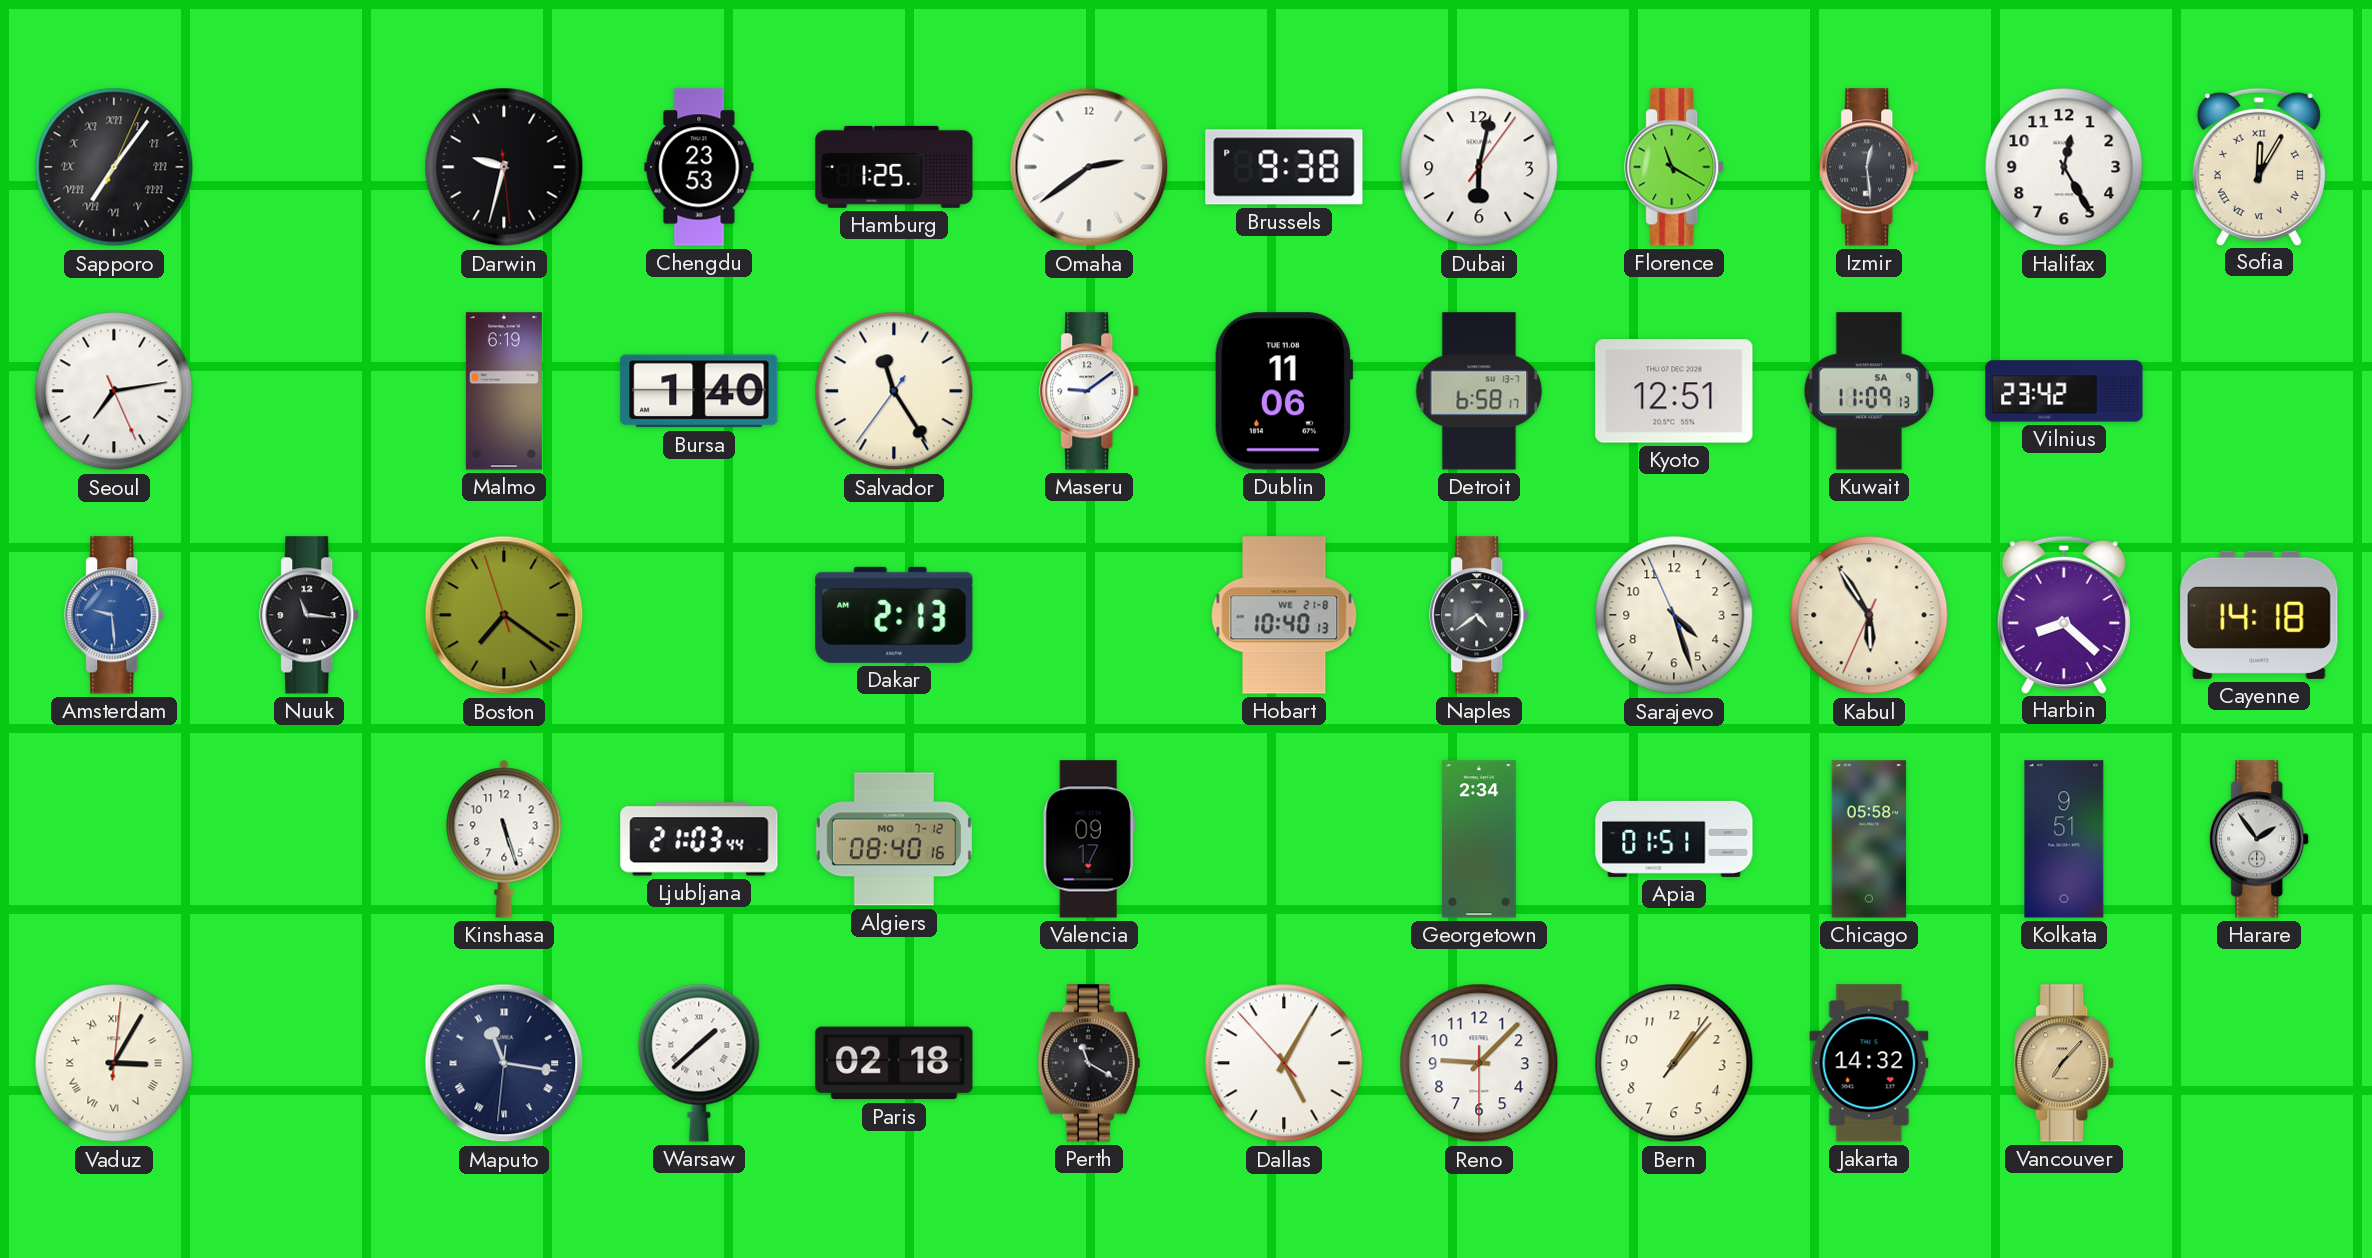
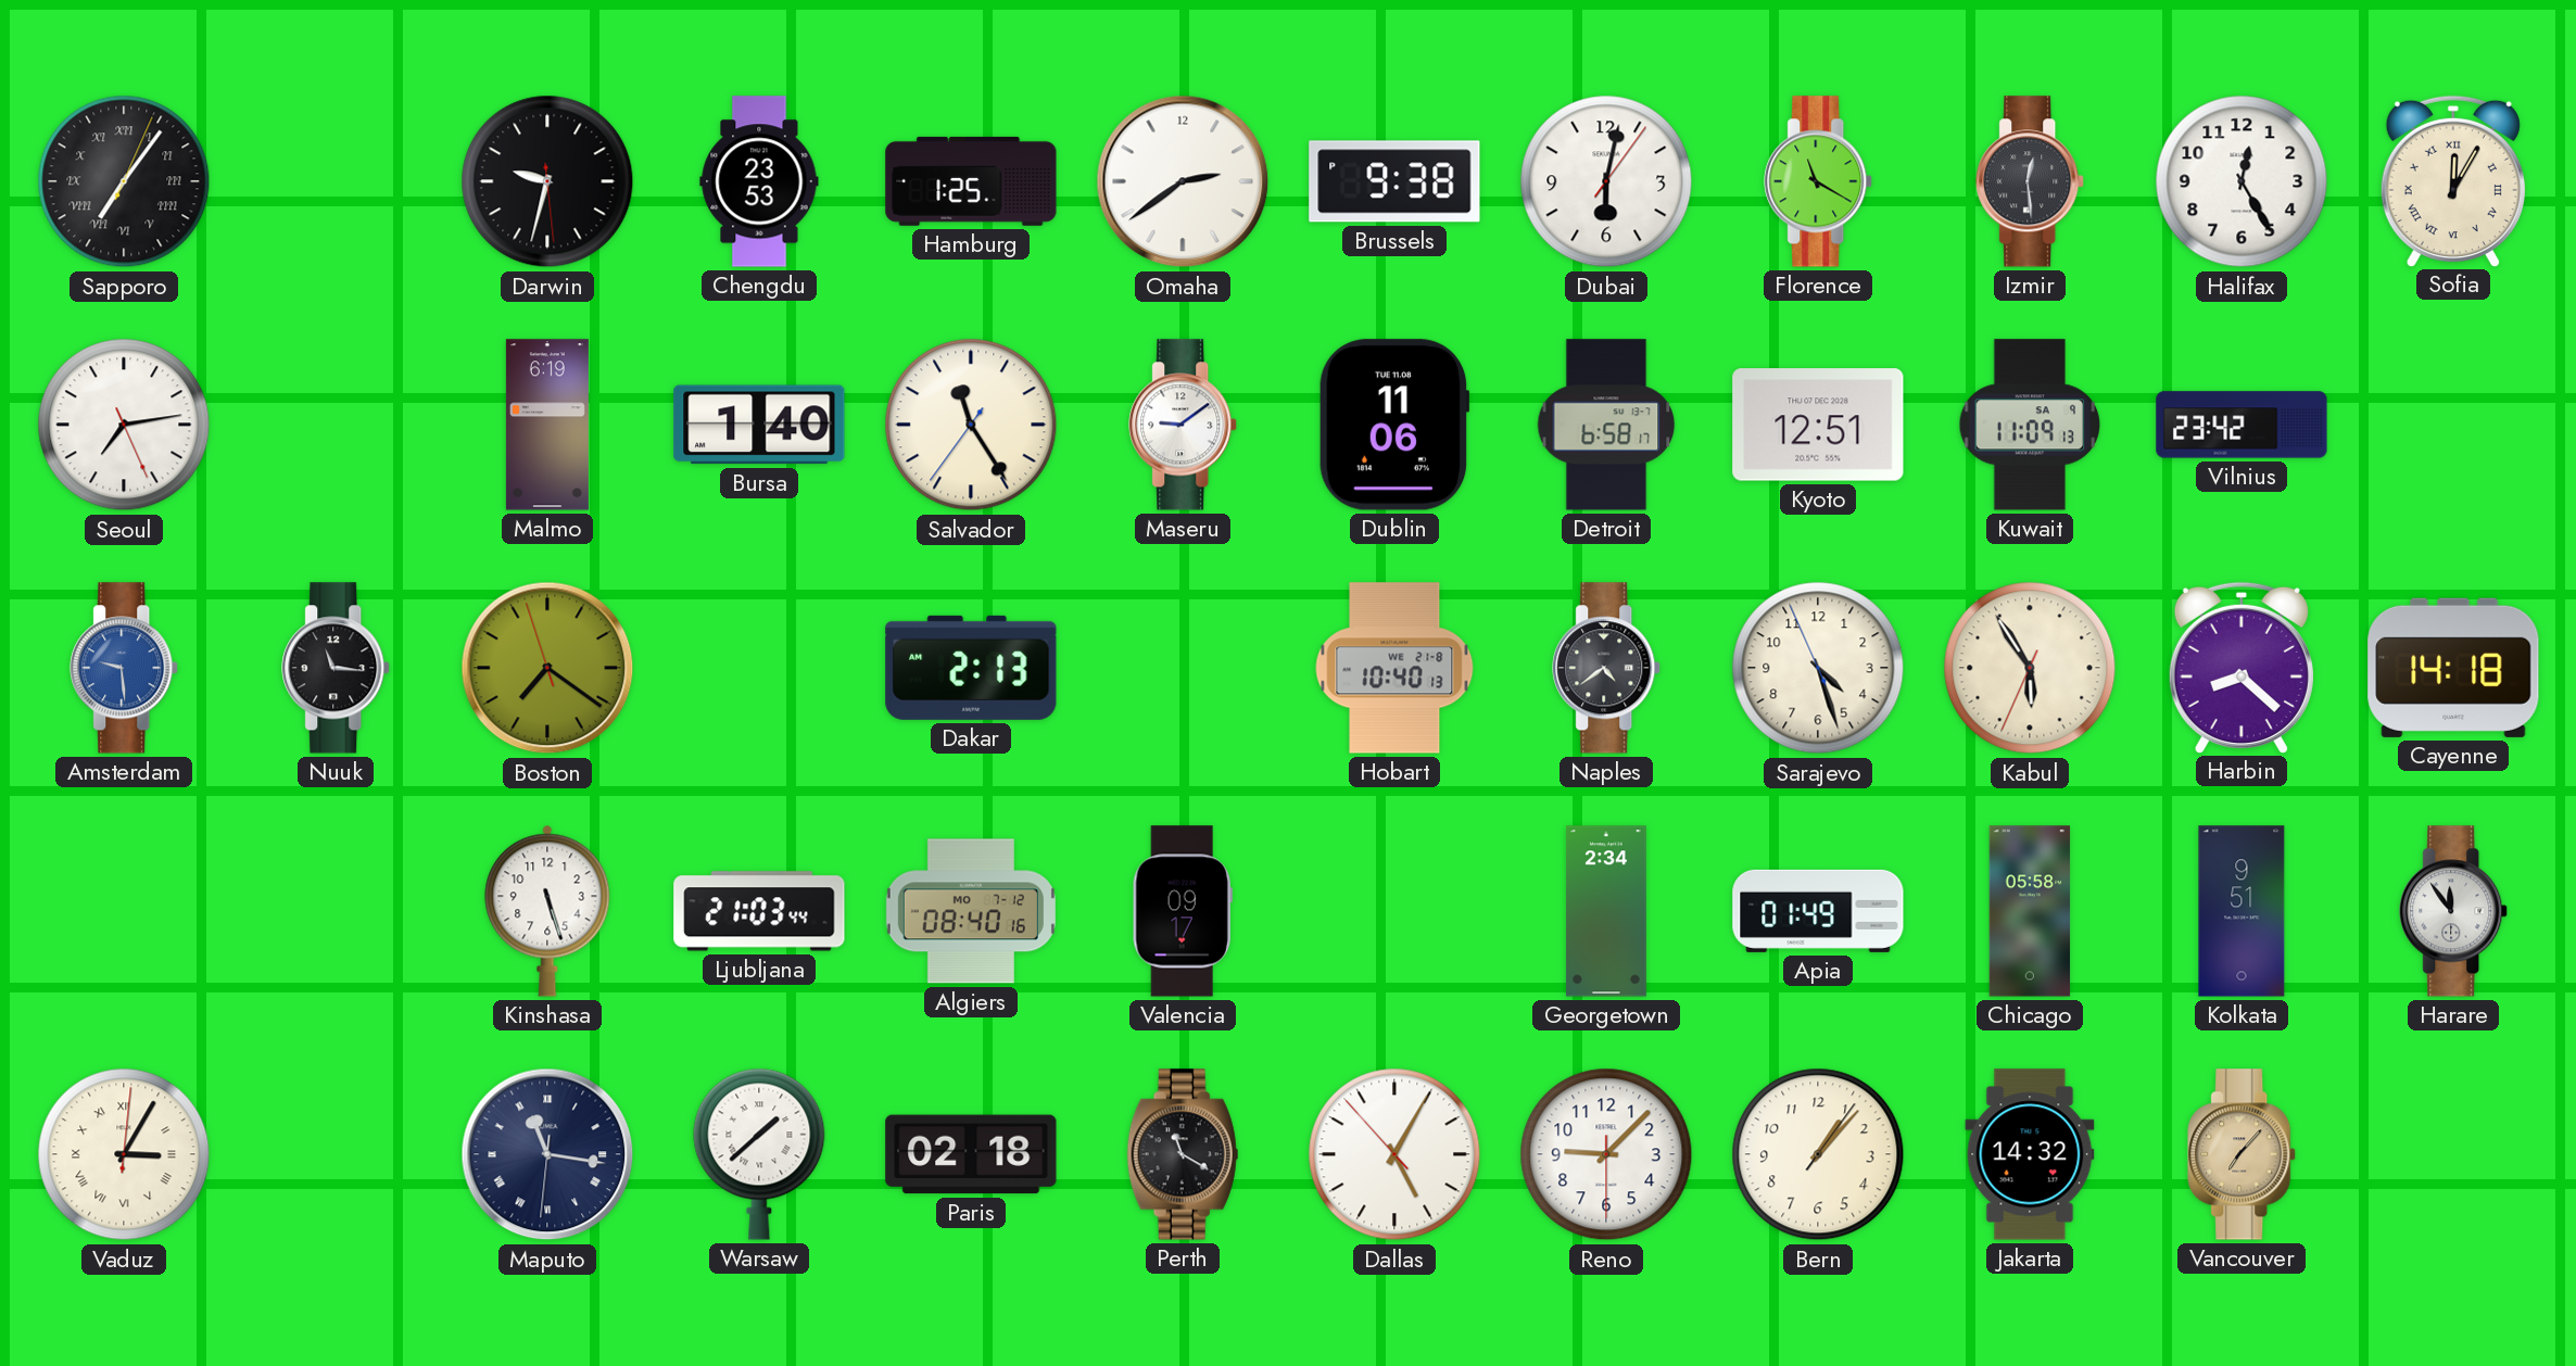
Apia: 01:51 -> 01:49 (1818, 911)
Harare: 1:54 -> 11:54 (2454, 911)
